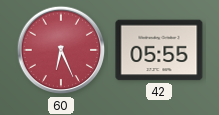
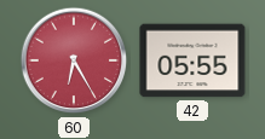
60: 6:26 -> 6:25 (74, 60)
